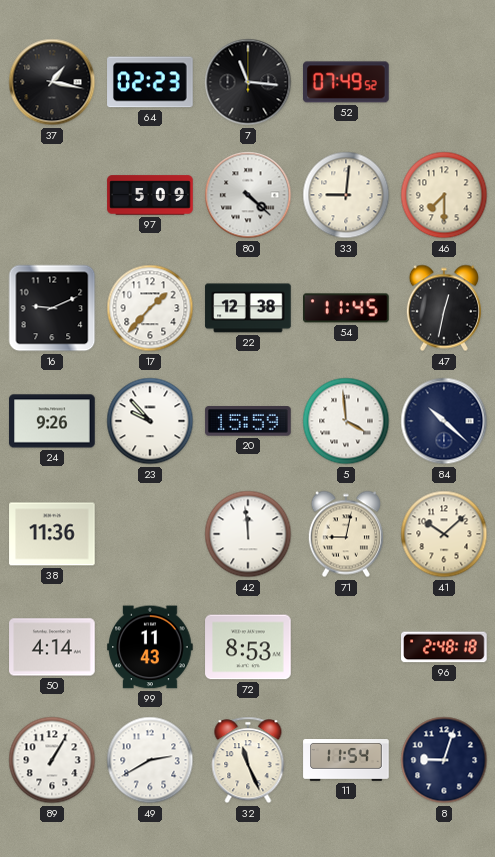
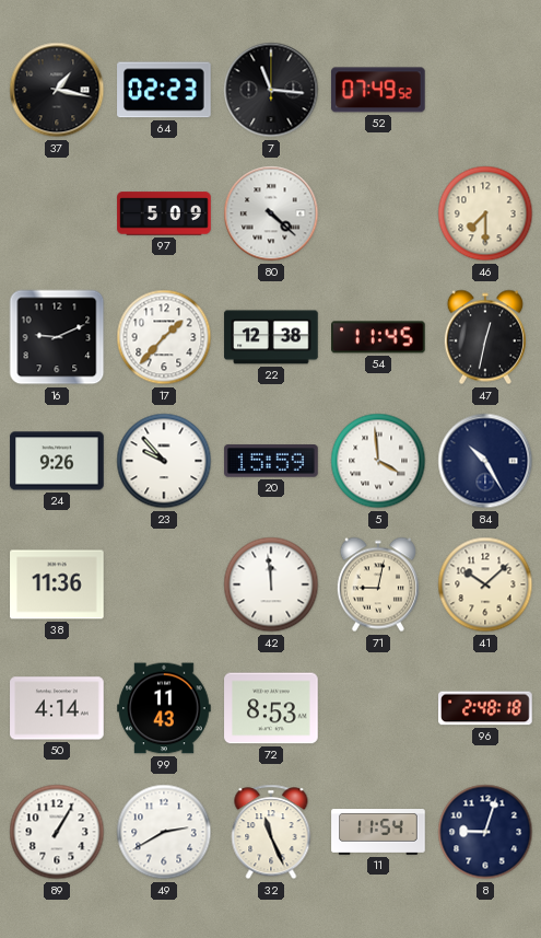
33: 9:01 -> none (346, 195)
84: 10:22 -> 10:25 (485, 461)
